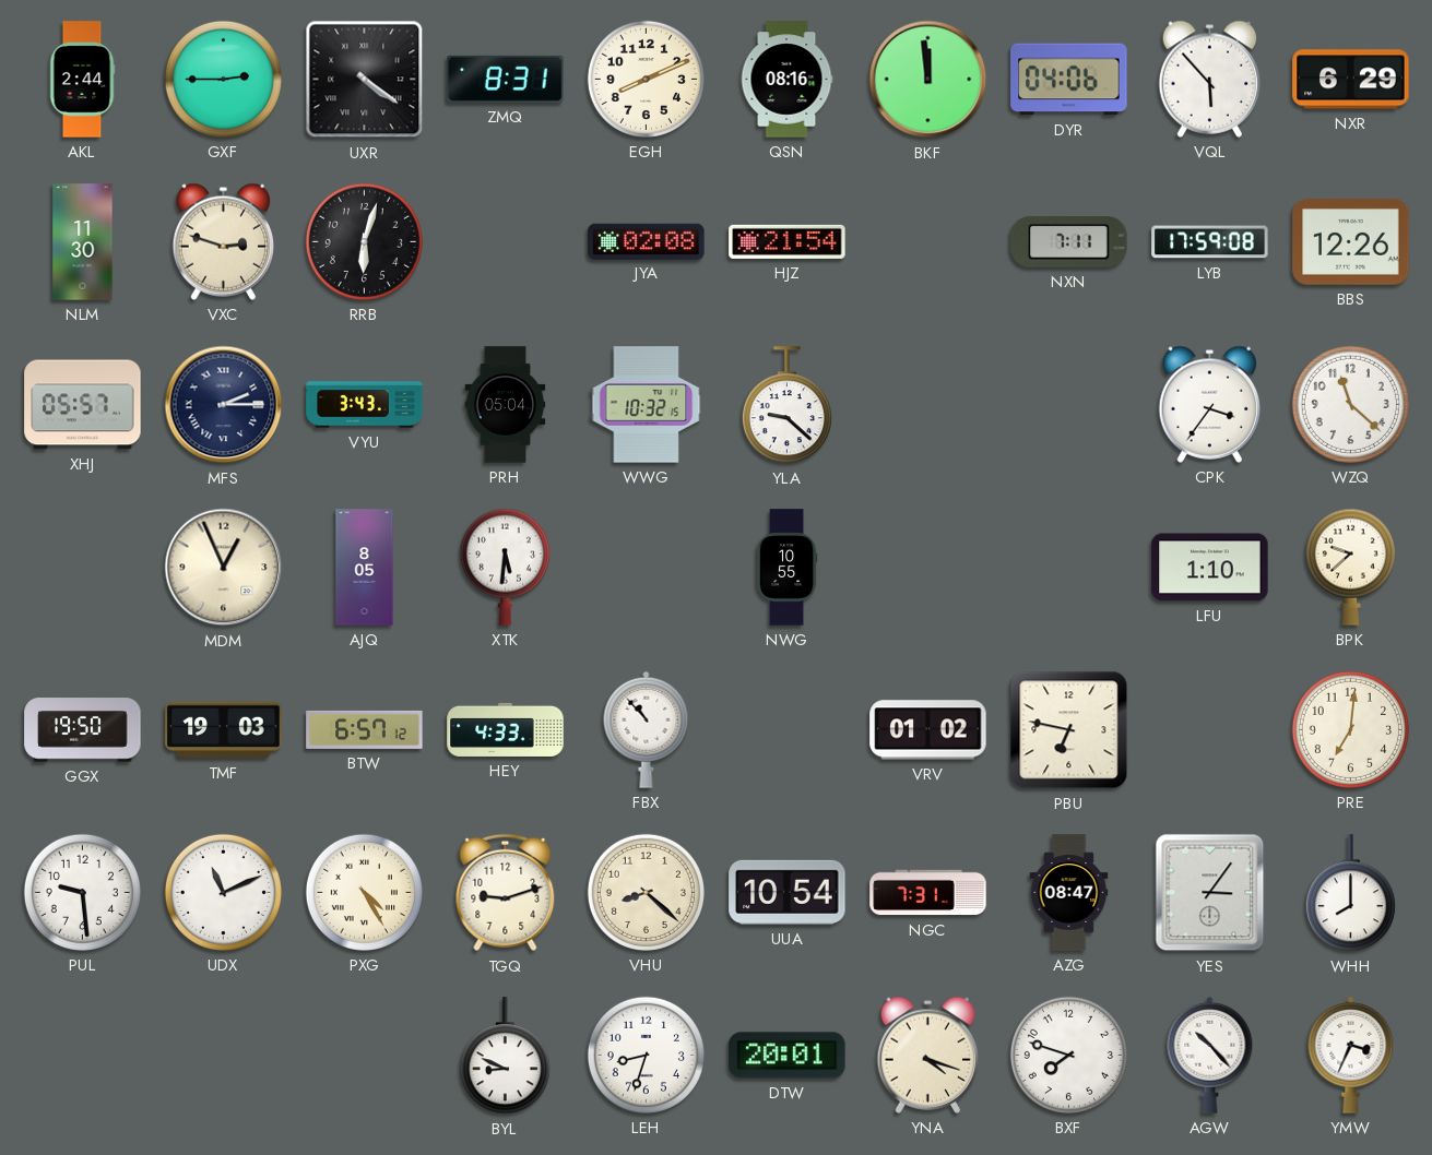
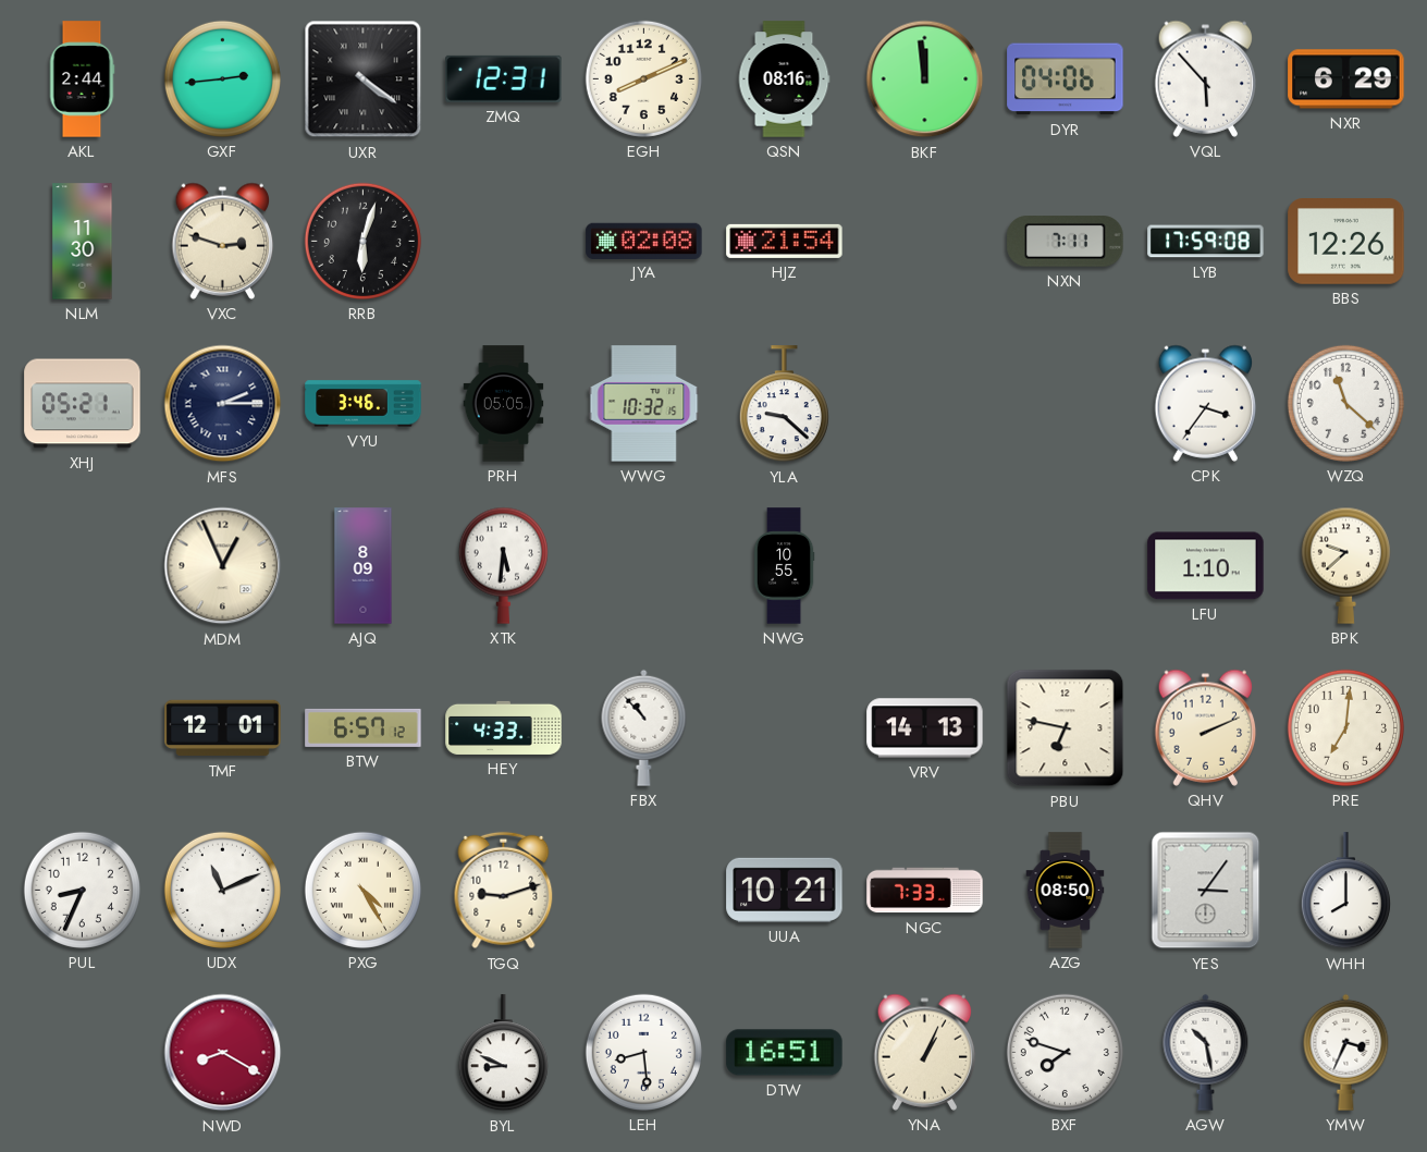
GXF: 2:45 -> 2:44 (222, 78)
ZMQ: 8:31 -> 12:31 (504, 78)
XHJ: 05:57 -> 05:21 (83, 404)
VYU: 3:43 -> 3:46 (364, 404)
PRH: 05:04 -> 05:05 (504, 404)
AJQ: 8:05 -> 8:09 (364, 566)
GGX: 19:50 -> none (83, 730)
TMF: 19:03 -> 12:01 (223, 728)
VRV: 01:02 -> 14:13 (925, 728)
QHV: none -> 2:11 (1206, 727)
PUL: 9:29 -> 8:34 (82, 890)
VHU: 8:22 -> none (646, 892)
UUA: 10:54 -> 10:21 (785, 890)
NGC: 7:31 -> 7:33 (925, 891)
AZG: 08:47 -> 08:50 (1066, 891)
NWD: none -> 8:20 (223, 1053)
LEH: 8:33 -> 8:29 (643, 1052)
DTW: 20:01 -> 16:51 (785, 1053)
YNA: 4:18 -> 1:04 (925, 1052)
AGW: 10:23 -> 10:28 (1206, 1052)
